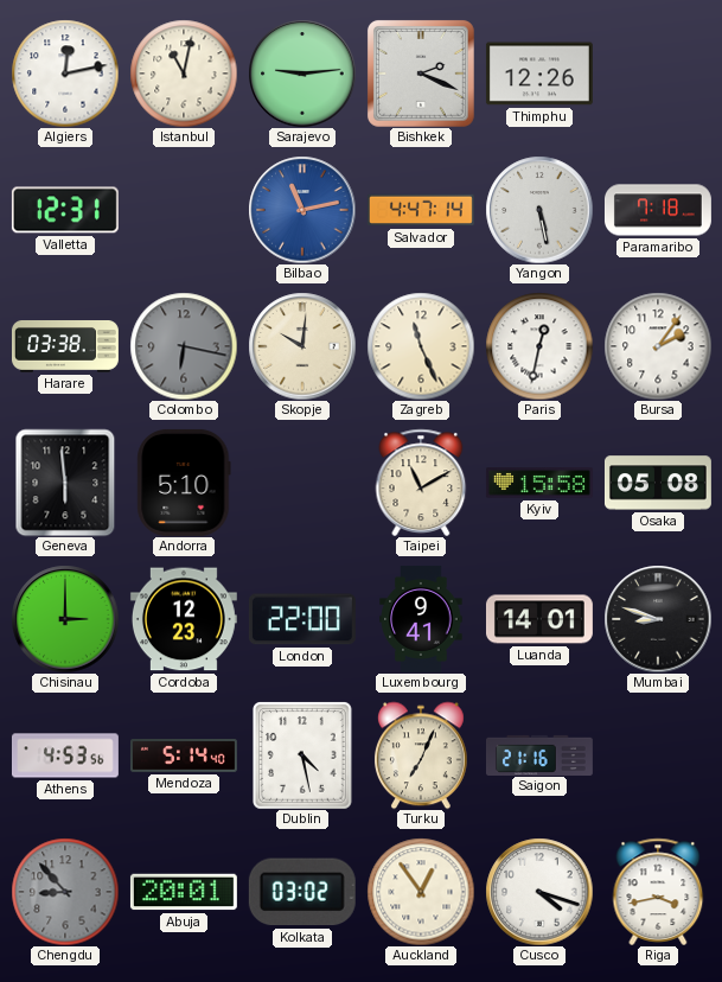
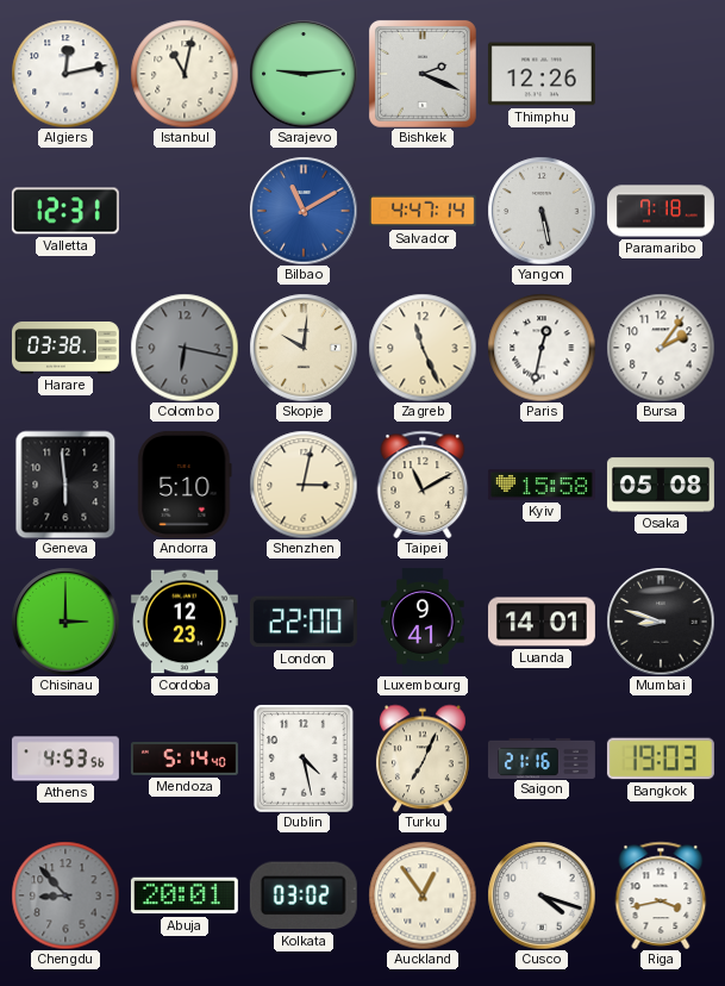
Bilbao: 11:13 -> 11:10 (304, 211)
Shenzhen: none -> 3:02 (304, 485)
Bangkok: none -> 19:03 (661, 759)
